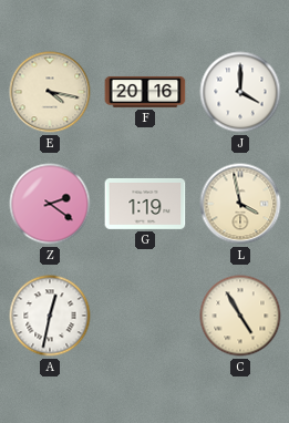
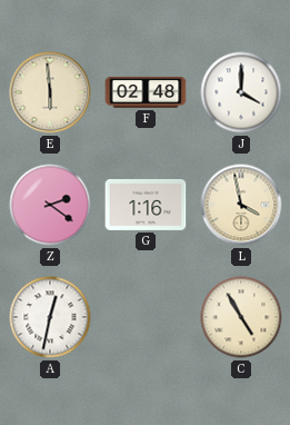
E: 4:17 -> 5:59 (50, 92)
F: 20:16 -> 02:48 (146, 92)
G: 1:19 -> 1:16 (146, 205)
